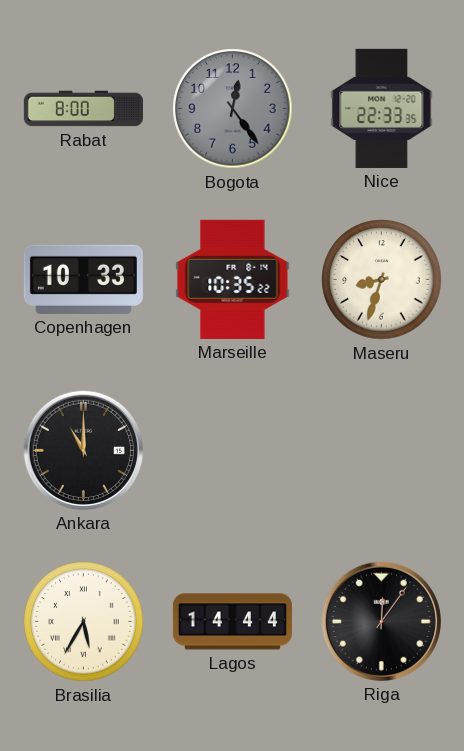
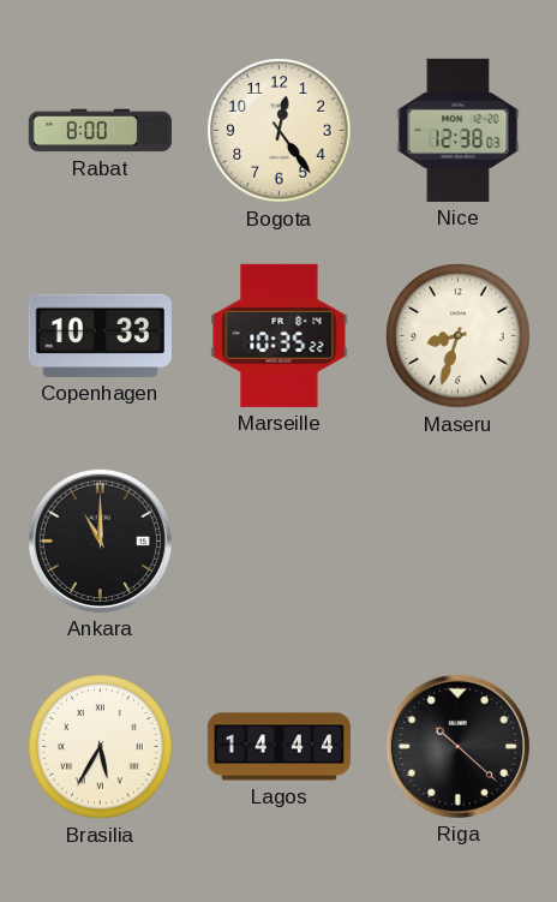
Bogota dial: grey -> cream (280, 131)
Nice: 22:33 -> 12:38 (459, 130)
Riga: 12:06 -> 10:22 (457, 746)
